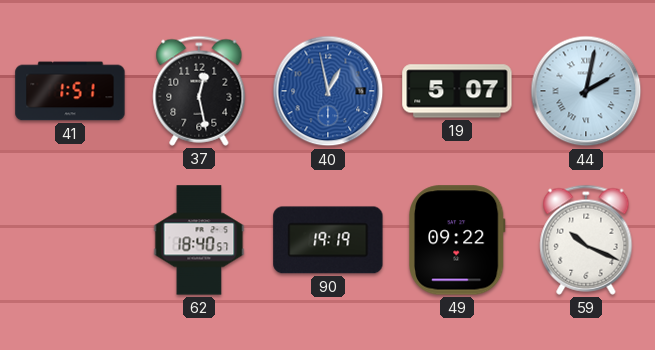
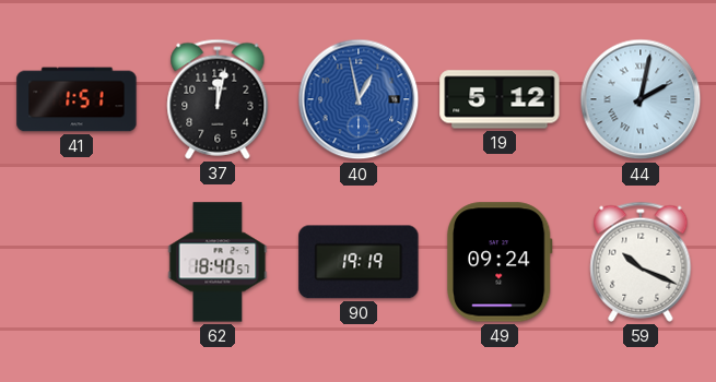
37: 12:28 -> 12:02 (218, 99)
19: 5:07 -> 5:12 (500, 99)
49: 09:22 -> 09:24 (500, 262)
